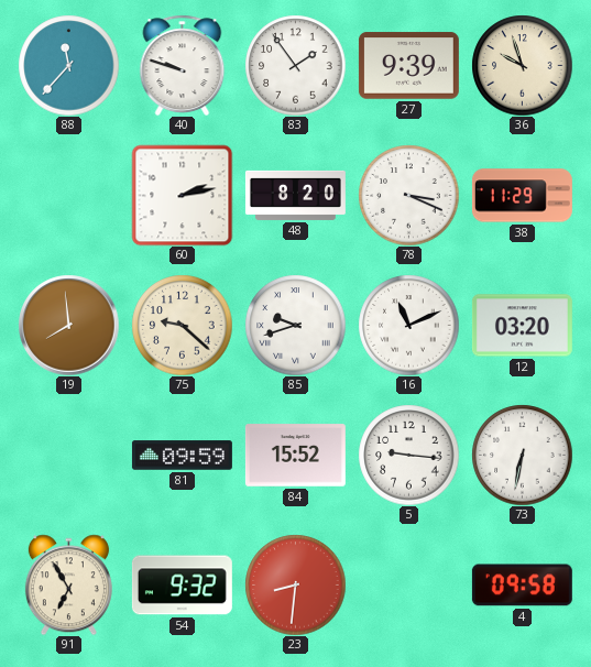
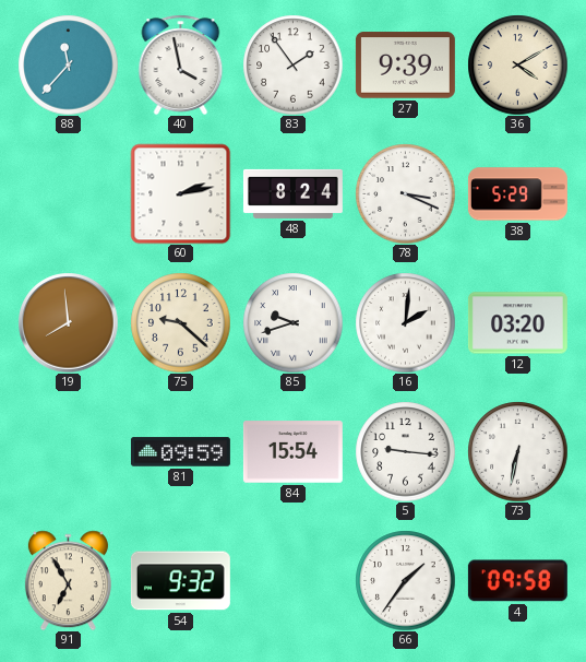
40: 9:48 -> 3:58 (181, 64)
36: 9:57 -> 4:10 (517, 64)
48: 8:20 -> 8:24 (292, 193)
38: 11:29 -> 5:29 (517, 194)
16: 11:11 -> 2:01 (405, 322)
84: 15:52 -> 15:54 (292, 452)
23: 8:31 -> none (295, 584)
66: none -> 1:36 (405, 580)
